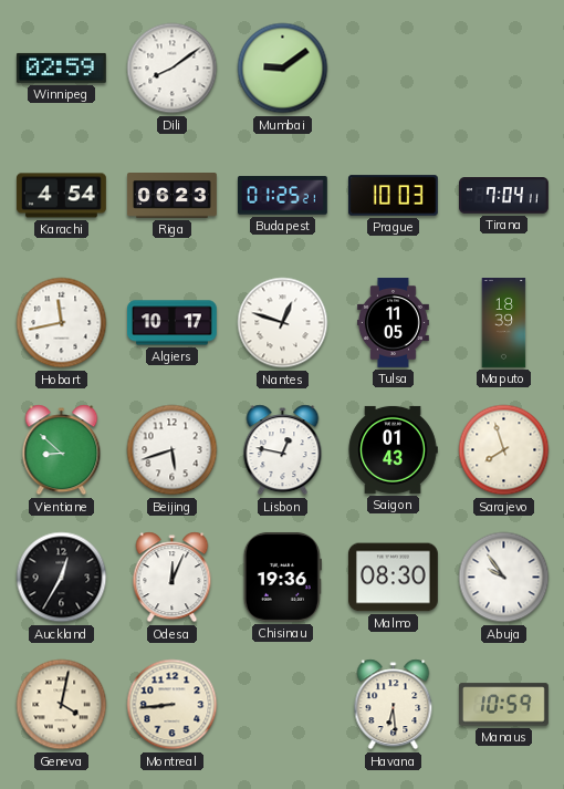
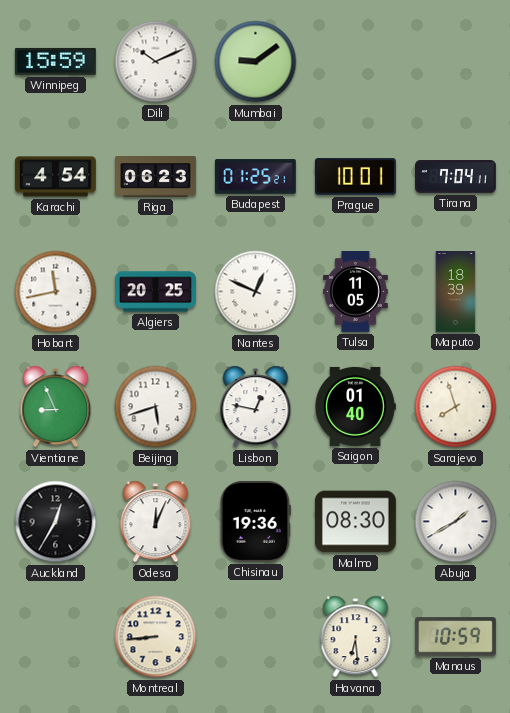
Winnipeg: 02:59 -> 15:59 (55, 61)
Dili: 8:09 -> 10:11 (156, 62)
Prague: 10:03 -> 10:01 (355, 177)
Algiers: 10:17 -> 20:25 (156, 292)
Nantes: 12:48 -> 12:49 (256, 292)
Vientiane: 8:52 -> 8:56 (56, 407)
Saigon: 01:43 -> 01:40 (355, 406)
Abuja: 9:54 -> 1:40 (456, 522)
Geneva: 4:02 -> none (62, 705)
